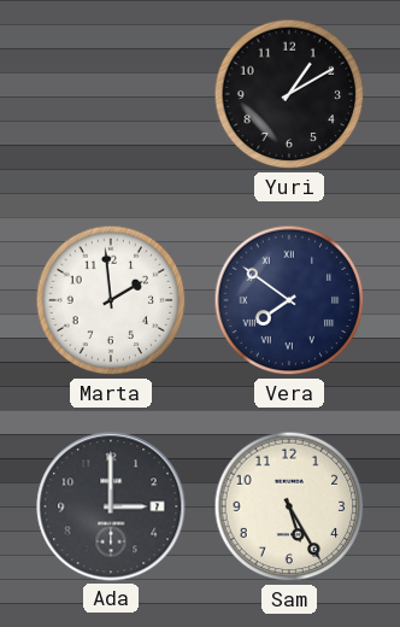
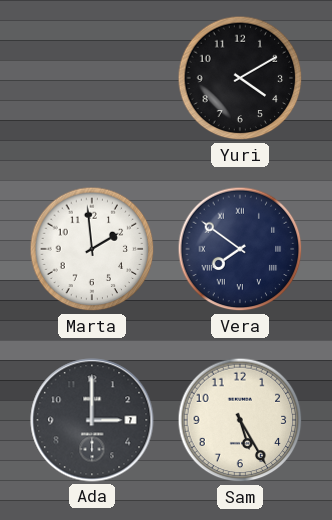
Yuri: 1:10 -> 4:10 (240, 78)
